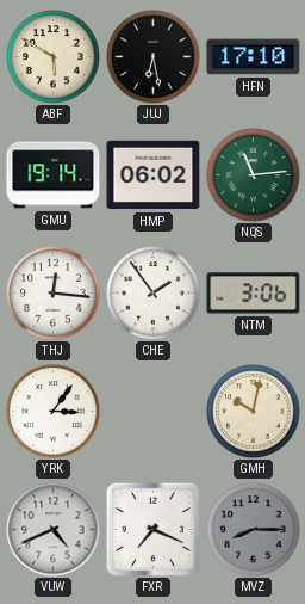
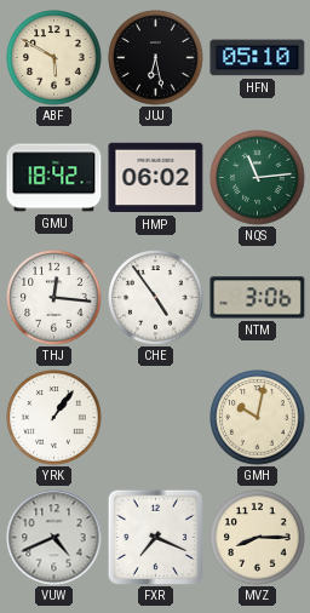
HFN: 17:10 -> 05:10 (258, 58)
GMU: 19:14 -> 18:42 (54, 178)
CHE: 1:54 -> 4:54 (156, 298)
YRK: 3:06 -> 1:06 (54, 418)
MVZ dial: grey -> cream (258, 538)
